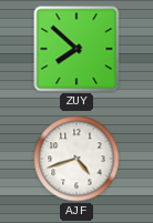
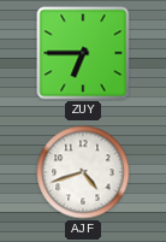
ZUY: 7:52 -> 6:45 (83, 53)
